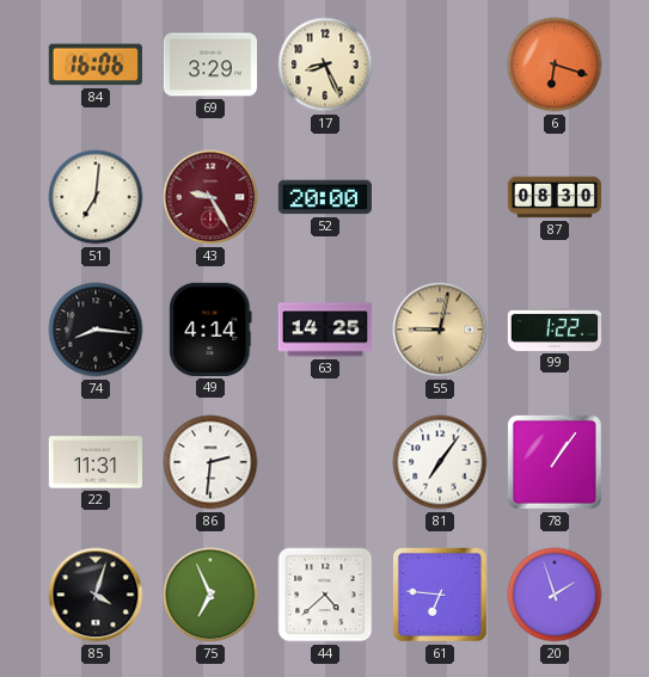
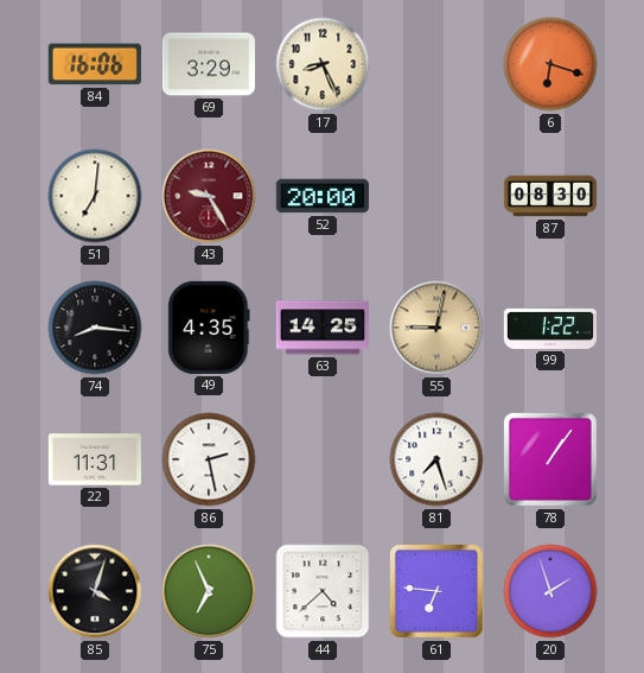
49: 4:14 -> 4:35 (209, 328)
86: 2:31 -> 2:28 (209, 459)
81: 7:06 -> 7:27 (436, 459)
